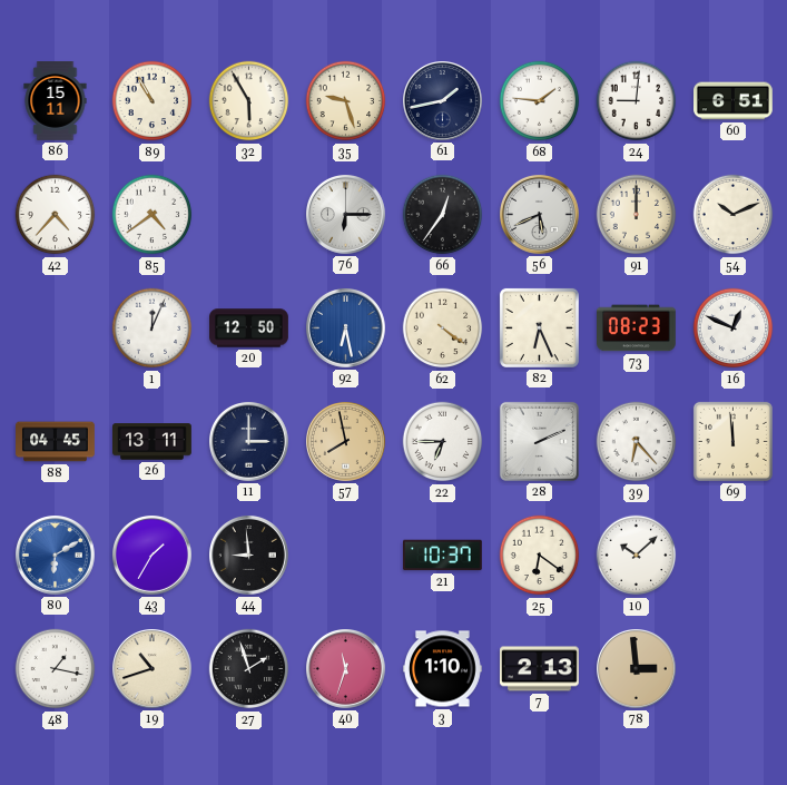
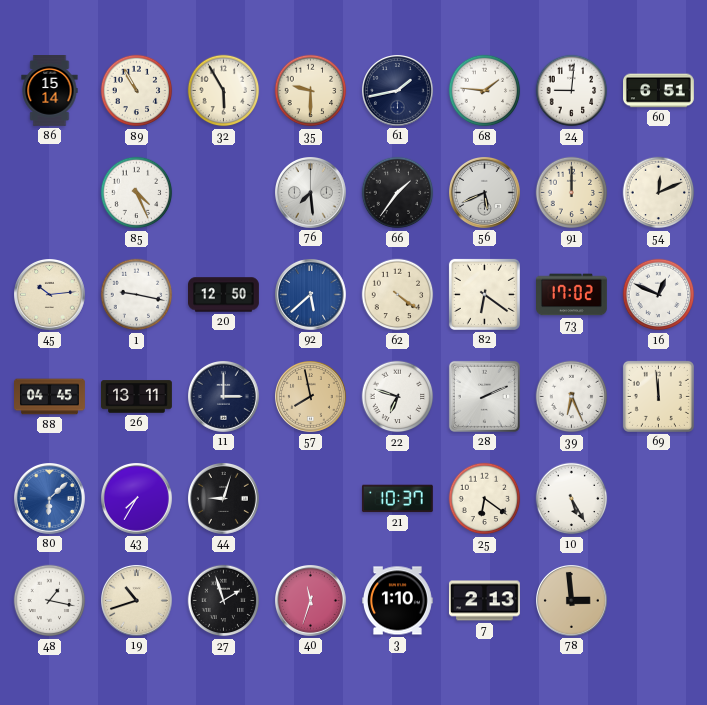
86: 15:11 -> 15:14 (50, 91)
35: 9:27 -> 9:30 (311, 91)
42: 4:37 -> none (56, 215)
85: 4:39 -> 4:26 (137, 193)
76: 6:15 -> 7:29 (311, 193)
66: 12:36 -> 1:36 (398, 193)
54: 10:11 -> 12:11 (659, 193)
45: none -> 10:14 (50, 295)
1: 12:04 -> 9:17 (137, 295)
92: 6:28 -> 5:38 (311, 295)
82: 6:26 -> 6:21 (484, 294)
73: 08:23 -> 17:02 (572, 295)
22: 6:45 -> 6:48 (398, 397)
39: 6:23 -> 6:26 (572, 397)
80: 6:10 -> 6:08 (50, 499)
43: 1:35 -> 7:35 (137, 499)
44: 8:59 -> 9:03 (224, 499)
10: 10:08 -> 5:25 (572, 499)
